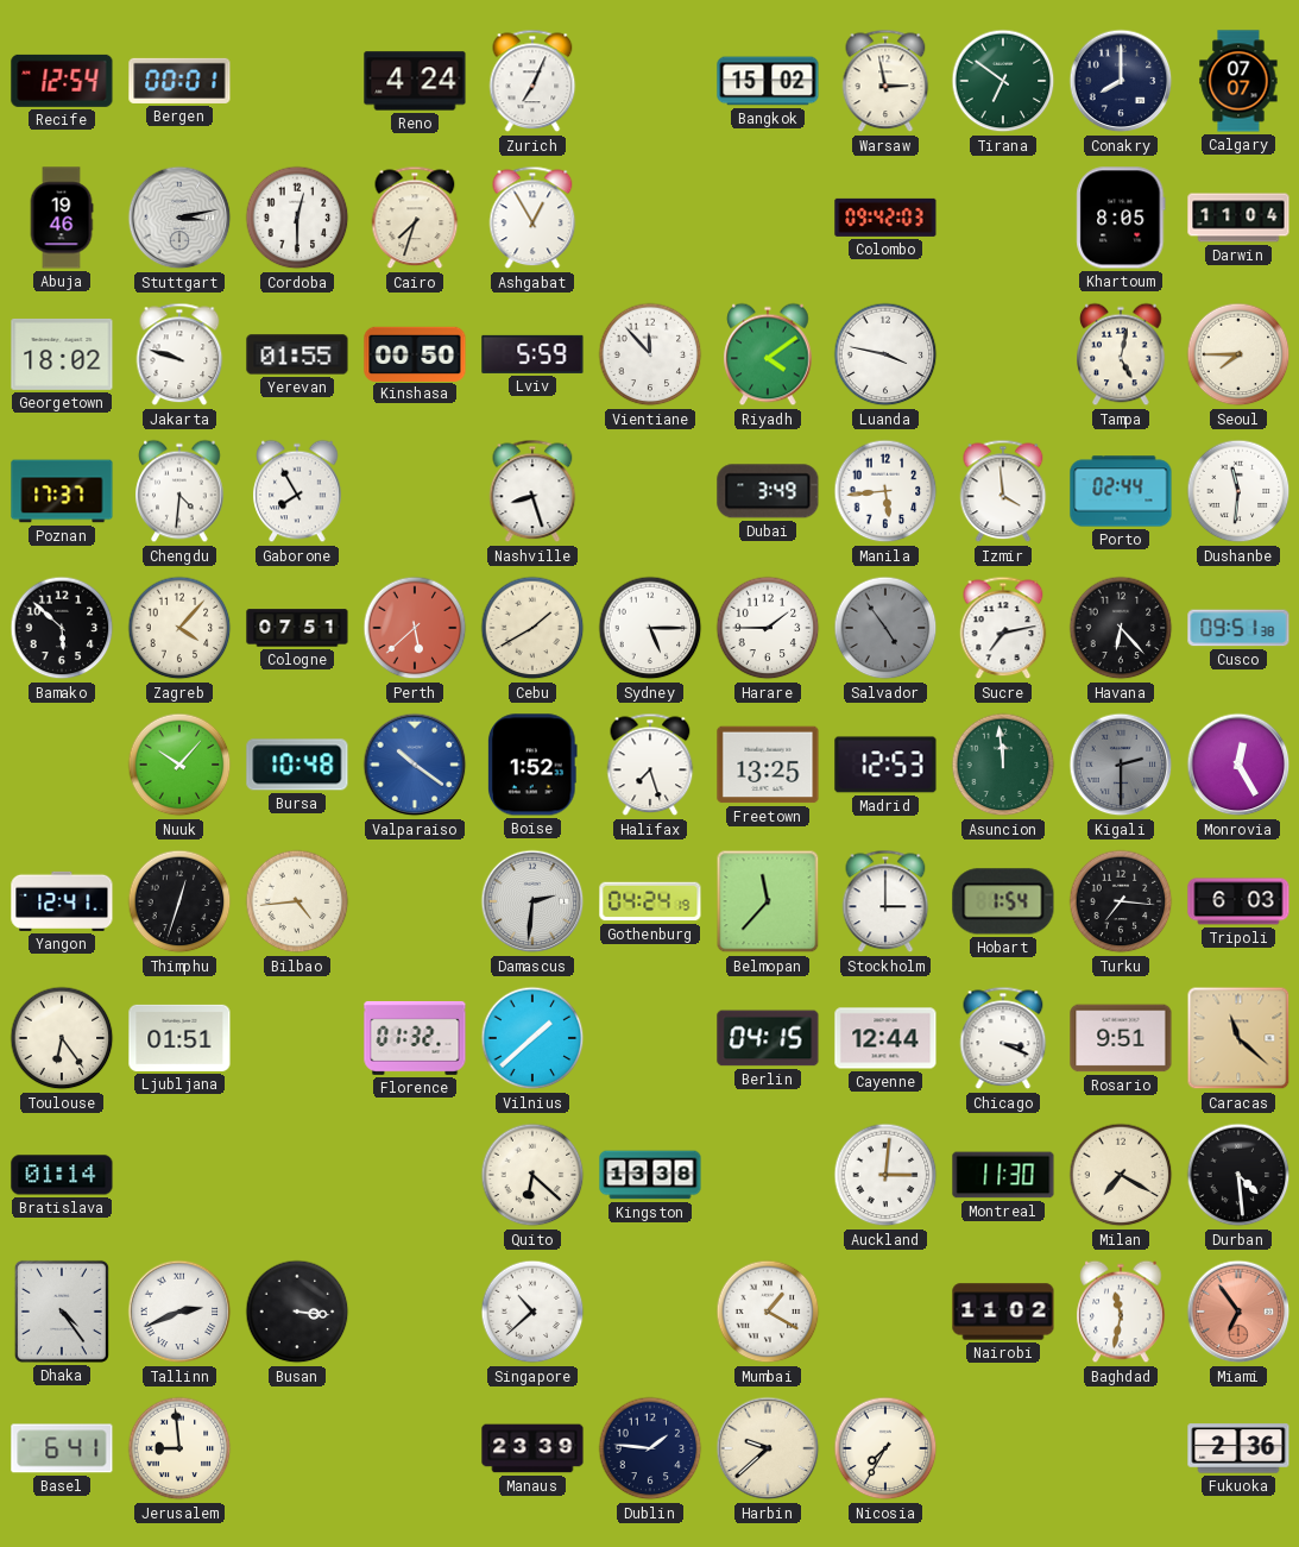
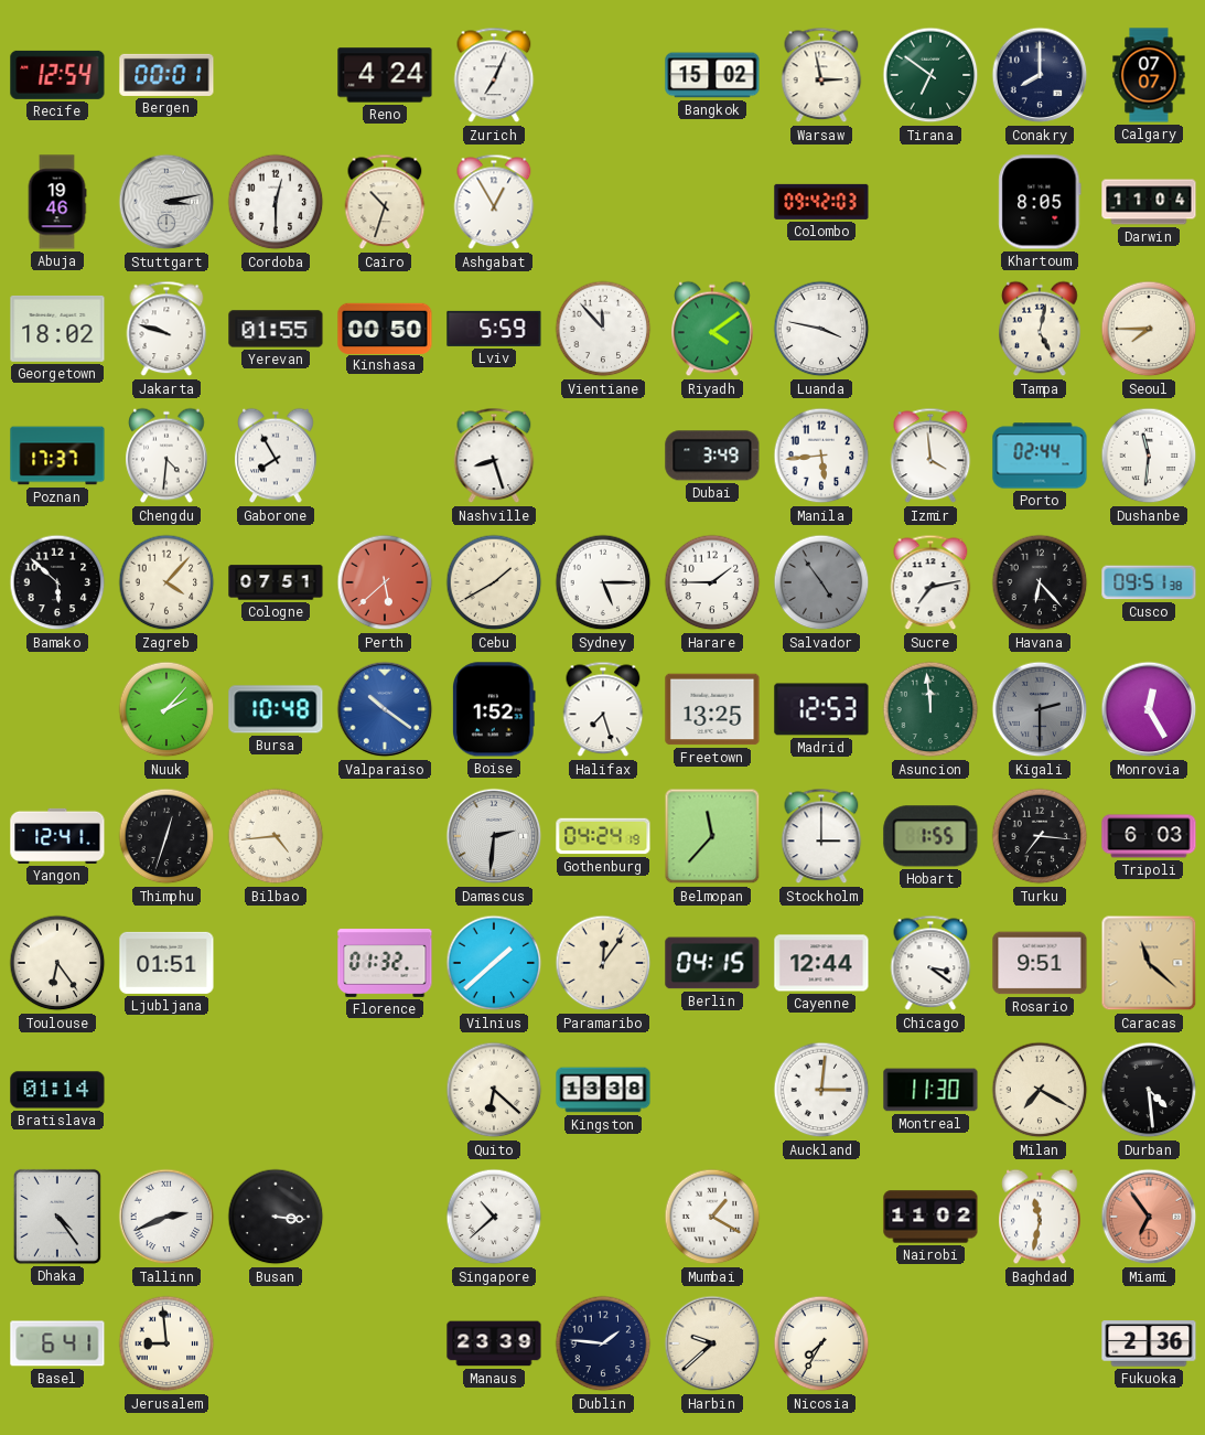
Cairo: 7:33 -> 10:33 (385, 202)
Nuuk: 10:07 -> 2:07 (166, 709)
Hobart: 1:54 -> 1:55 (930, 836)
Paramaribo: none -> 12:06 (603, 963)
Chicago: 3:19 -> 3:21 (930, 963)
